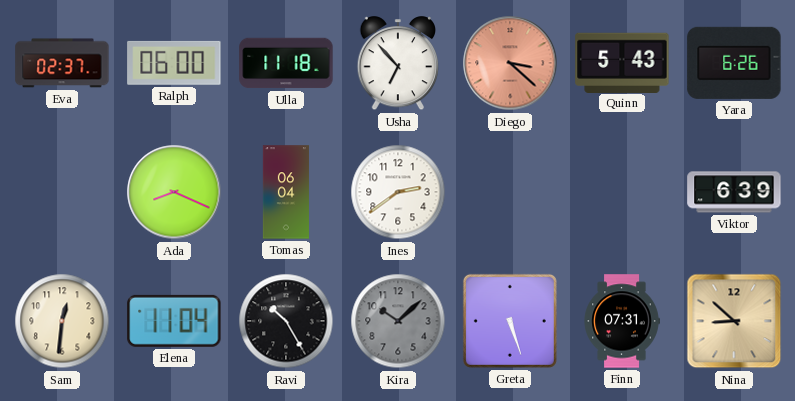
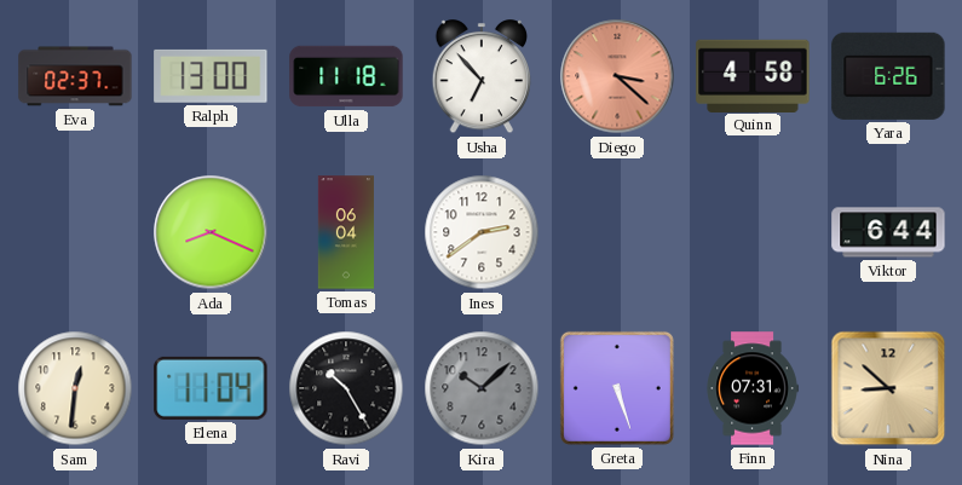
Ralph: 06:00 -> 13:00 (211, 76)
Quinn: 5:43 -> 4:58 (753, 75)
Viktor: 6:39 -> 6:44 (888, 232)
